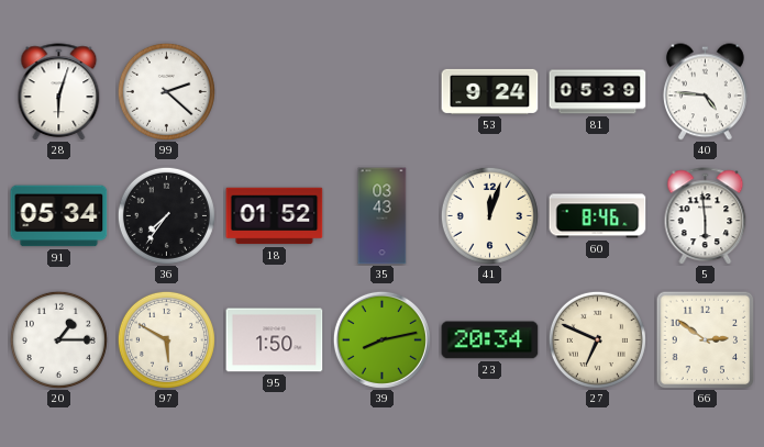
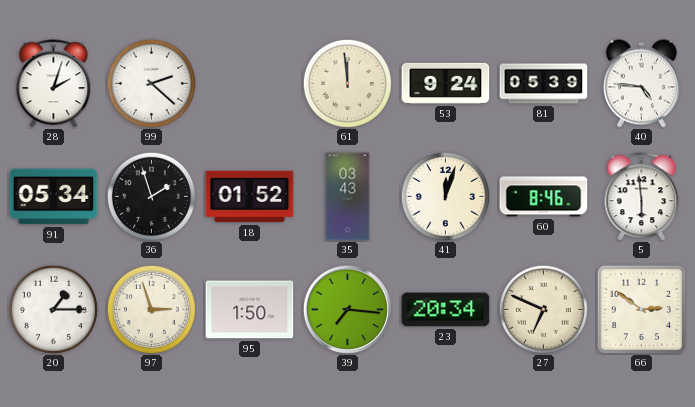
28: 6:03 -> 2:03 (54, 84)
61: none -> 11:59 (347, 83)
36: 7:36 -> 1:57 (151, 196)
97: 5:50 -> 2:57 (151, 309)
39: 8:13 -> 7:16 (347, 309)
